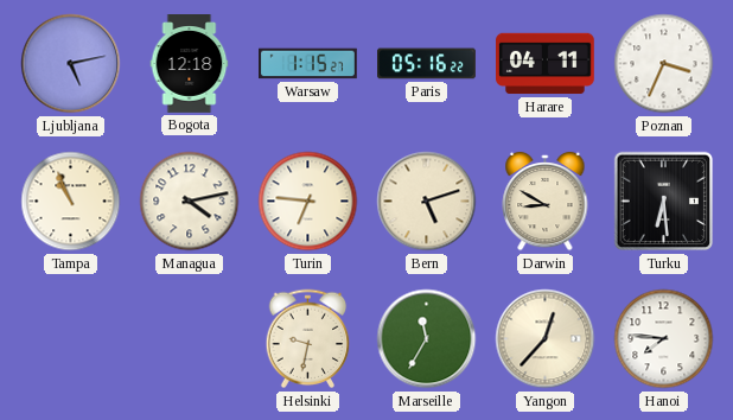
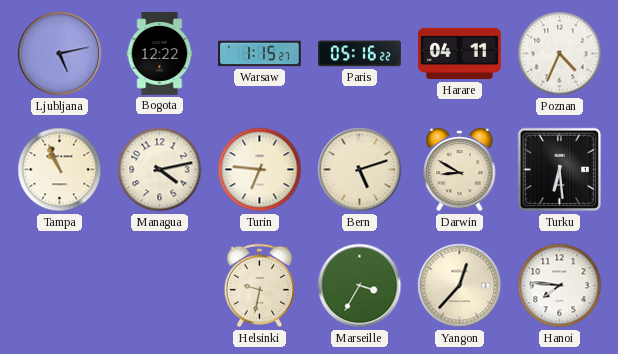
Bogota: 12:18 -> 12:22 (160, 54)
Poznan: 3:34 -> 4:34 (560, 54)
Marseille: 11:35 -> 3:35 (360, 286)
